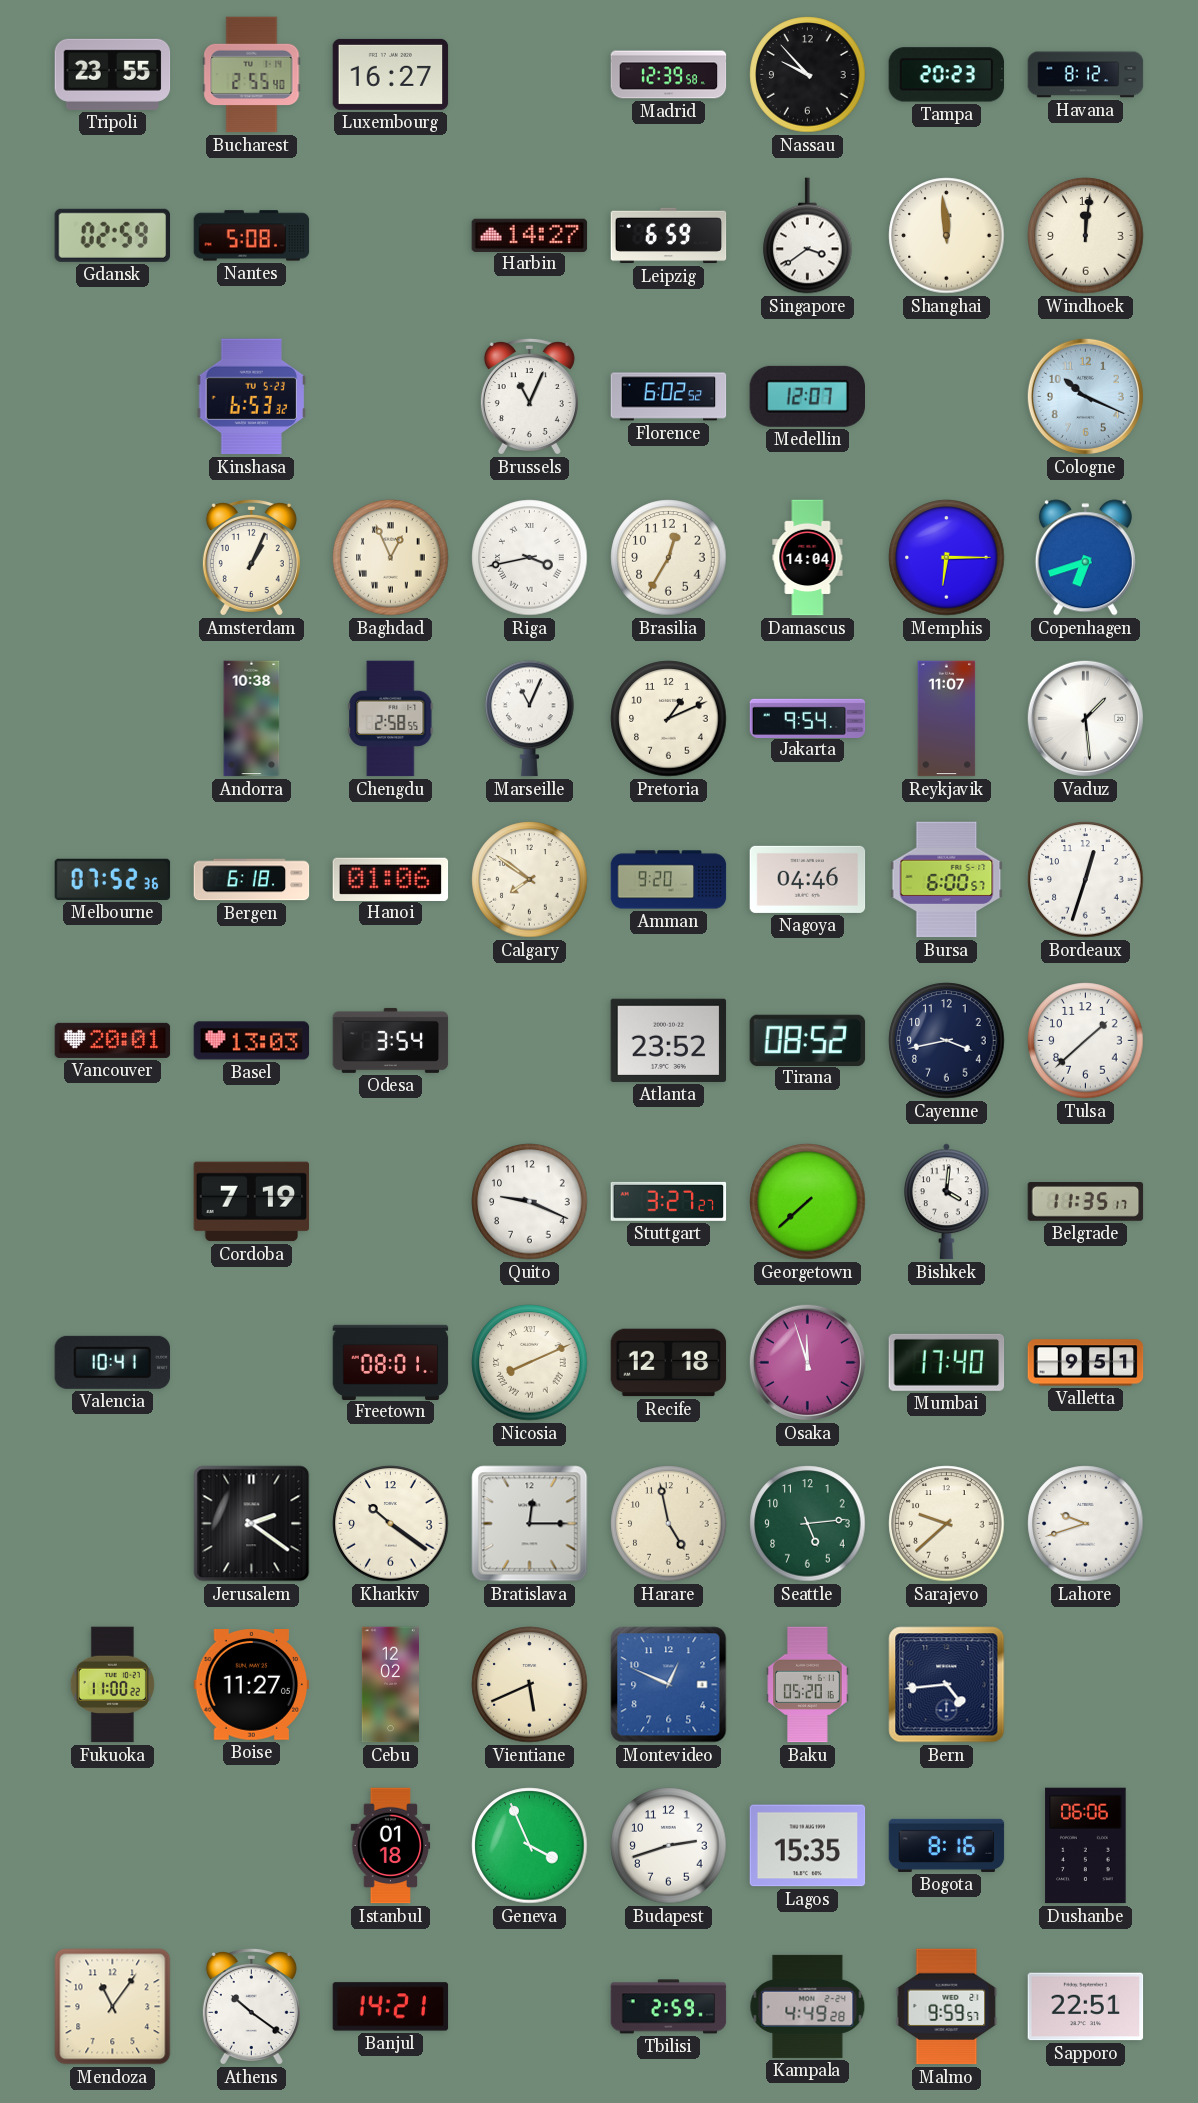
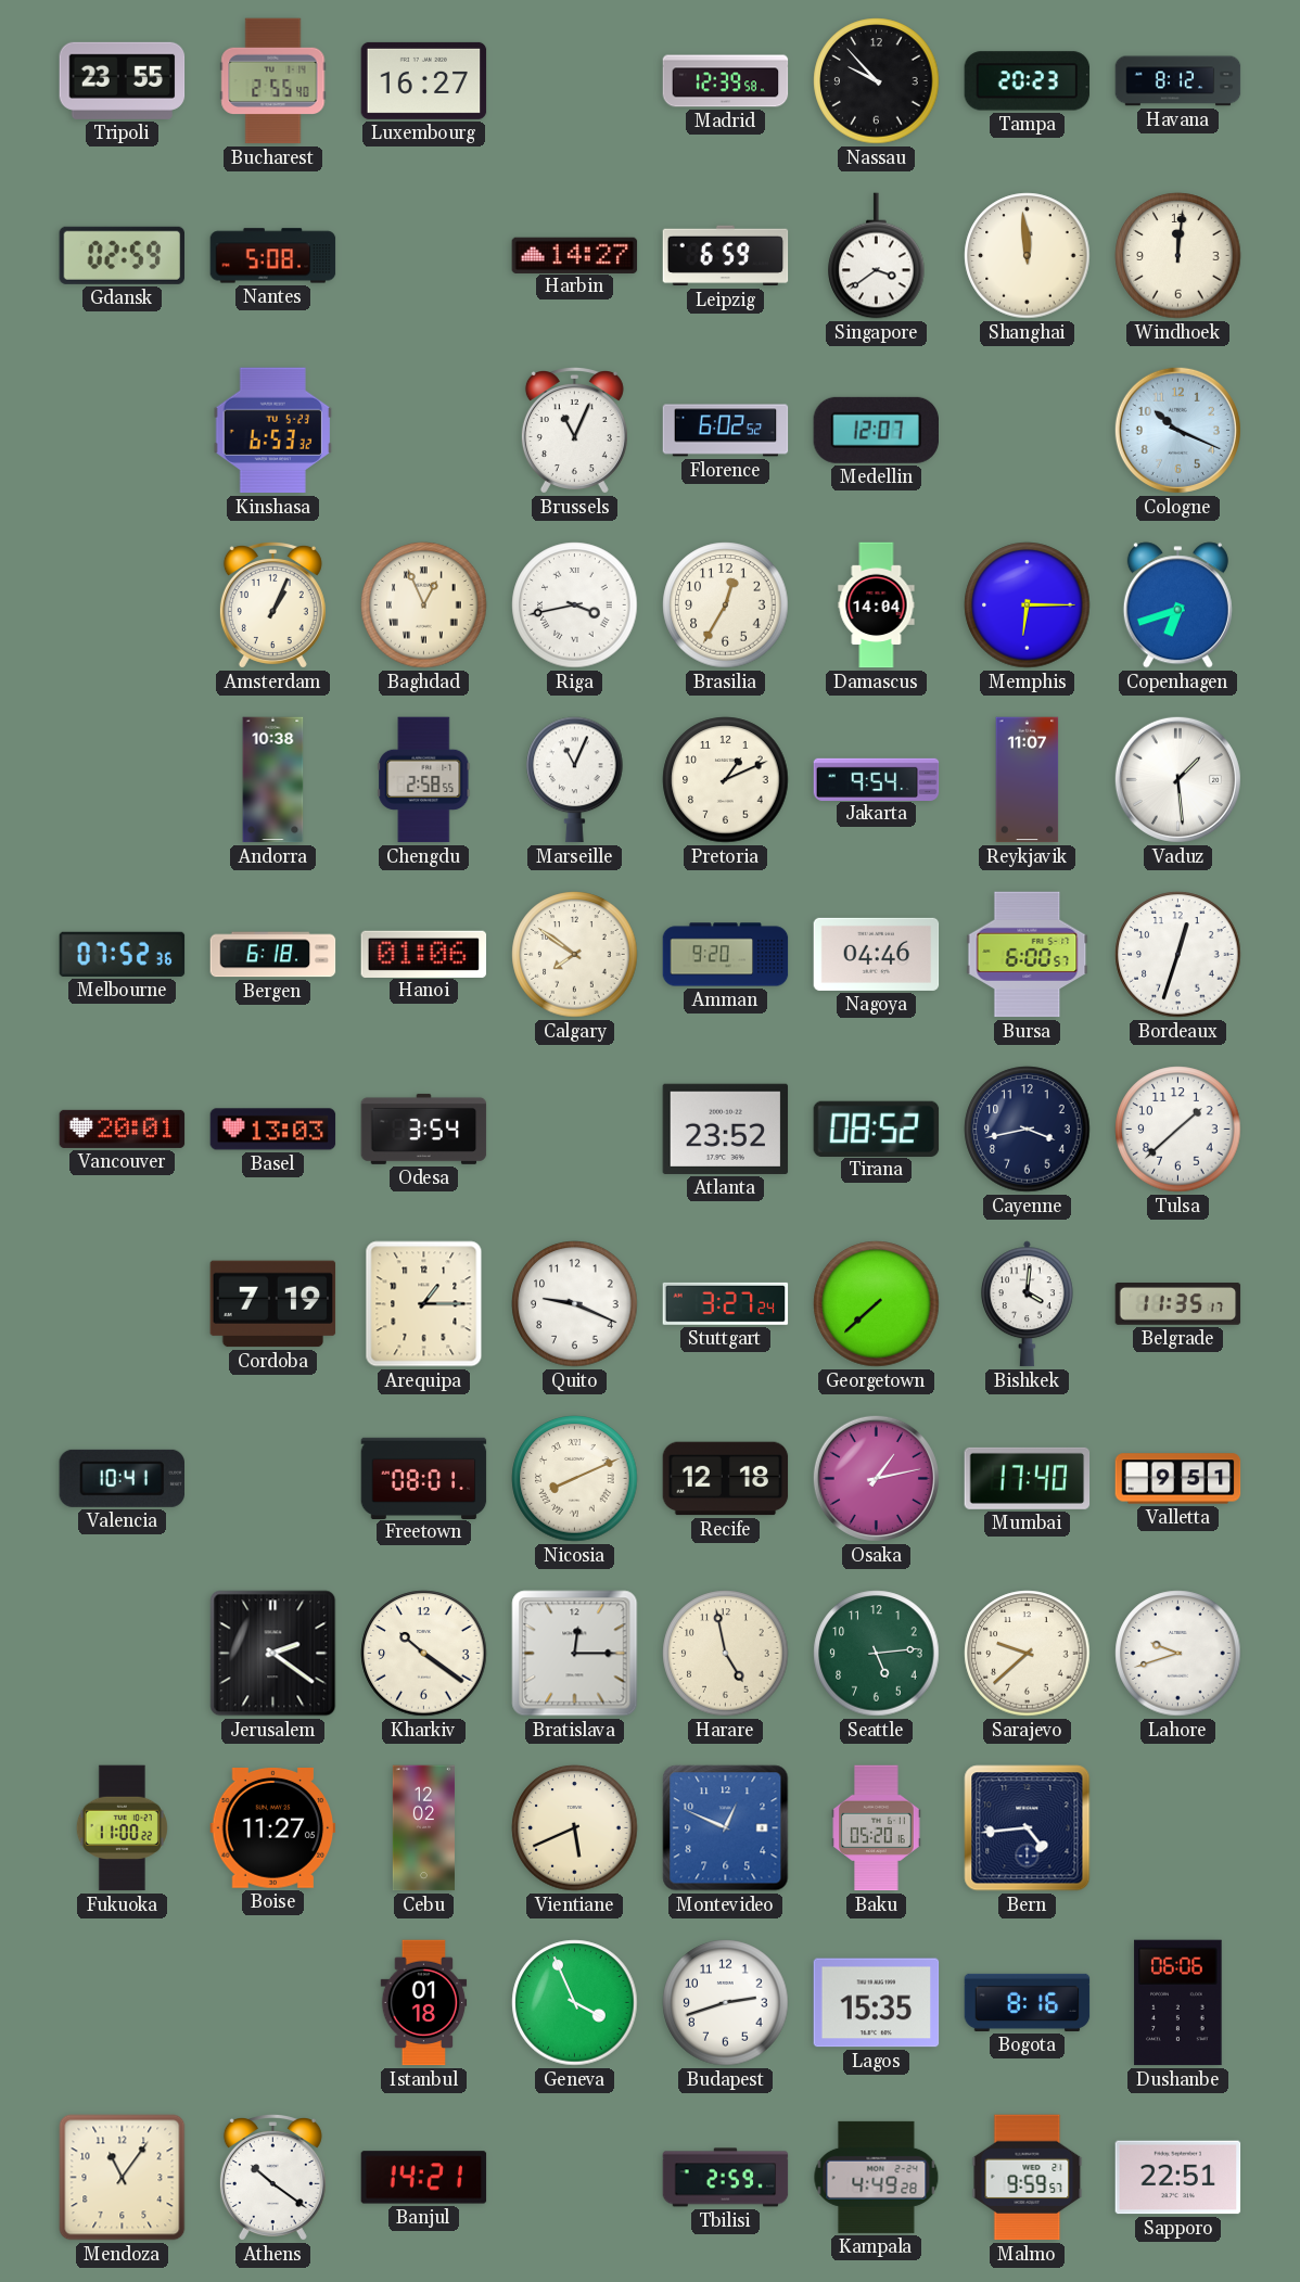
Arequipa: none -> 1:15 (424, 1304)
Stuttgart: 3:27:27 -> 3:27:24 (726, 1303)
Osaka: 11:57 -> 1:13 (876, 1478)
